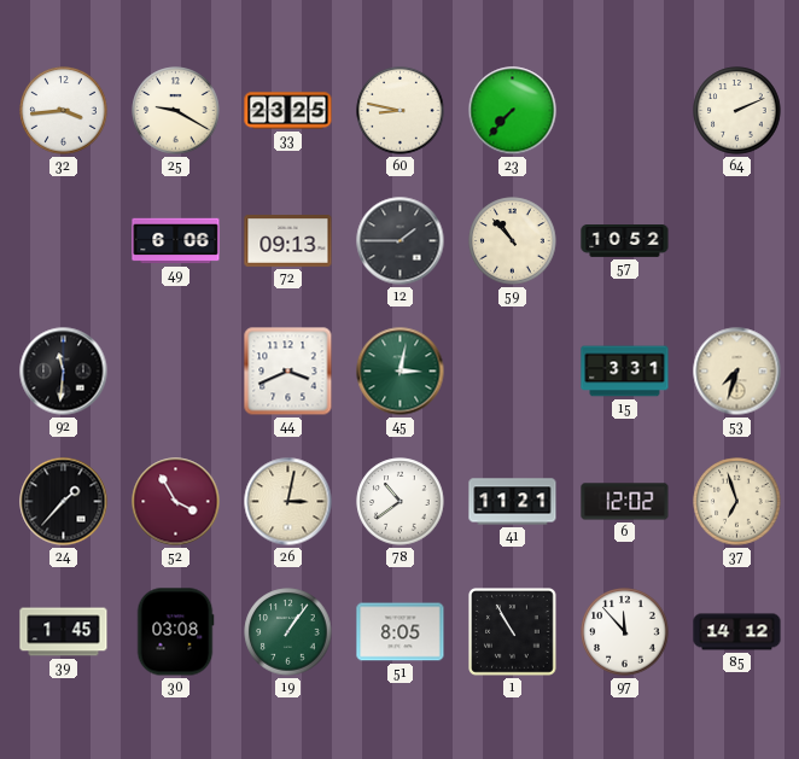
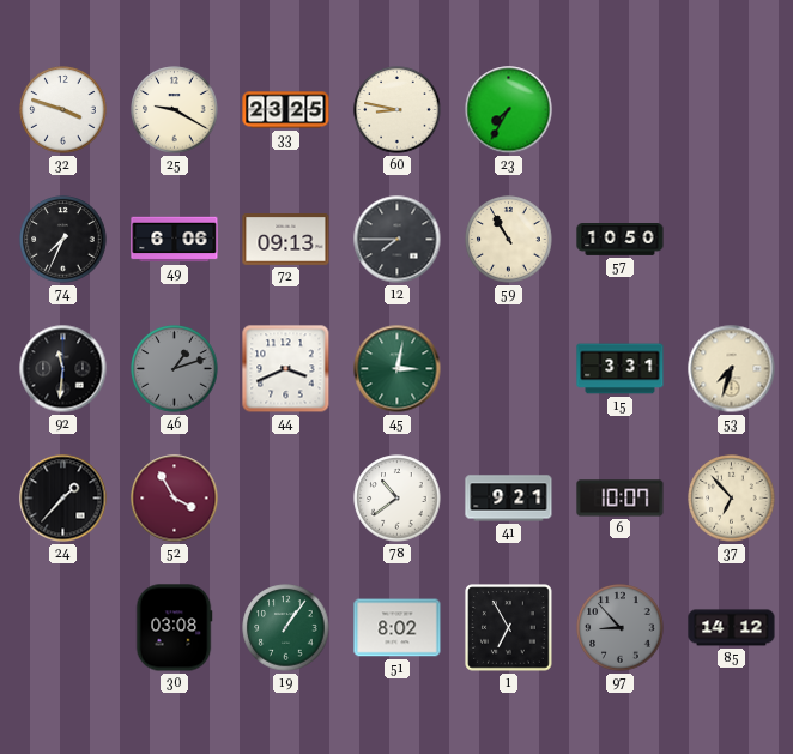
32: 3:44 -> 3:48 (63, 110)
23: 7:37 -> 7:35 (509, 110)
64: 2:11 -> none (737, 111)
74: none -> 7:34 (63, 240)
12: 1:45 -> 7:45 (398, 240)
59: 10:53 -> 10:55 (509, 240)
57: 10:52 -> 10:50 (621, 240)
46: none -> 1:12 (175, 369)
26: 3:02 -> none (288, 502)
41: 11:21 -> 9:21 (509, 499)
6: 12:02 -> 10:07 (621, 499)
37: 6:57 -> 6:53 (732, 499)
39: 1:45 -> none (64, 632)
51: 8:05 -> 8:02 (398, 628)
1: 10:55 -> 6:55 (509, 628)
97: 11:53 -> 8:53 (621, 628)
97 dial: white -> grey (621, 628)
